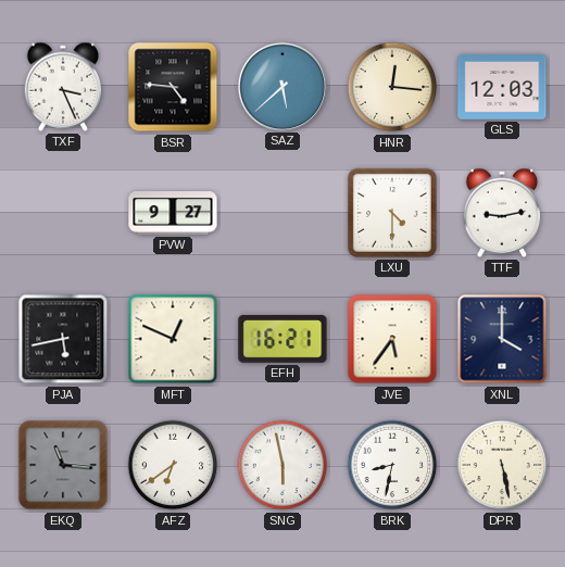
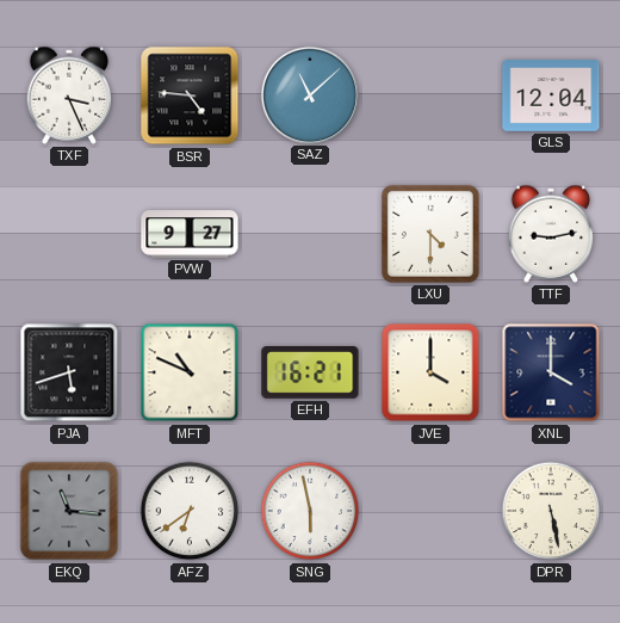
SAZ: 5:38 -> 11:08 (309, 94)
HNR: 12:16 -> none (392, 87)
GLS: 12:03 -> 12:04 (551, 97)
PJA: 5:43 -> 5:42 (69, 372)
MFT: 12:49 -> 10:49 (190, 372)
JVE: 5:36 -> 4:00 (430, 372)
BRK: 8:32 -> none (392, 465)
